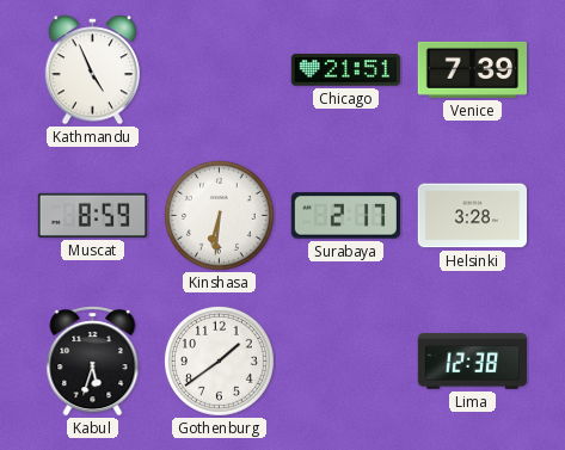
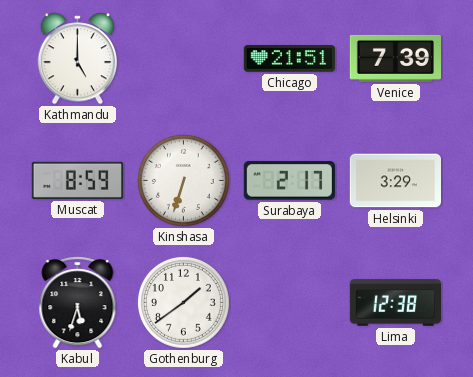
Kathmandu: 4:56 -> 5:00 (78, 59)
Kinshasa: 6:31 -> 6:33 (183, 180)
Helsinki: 3:28 -> 3:29 (395, 181)
